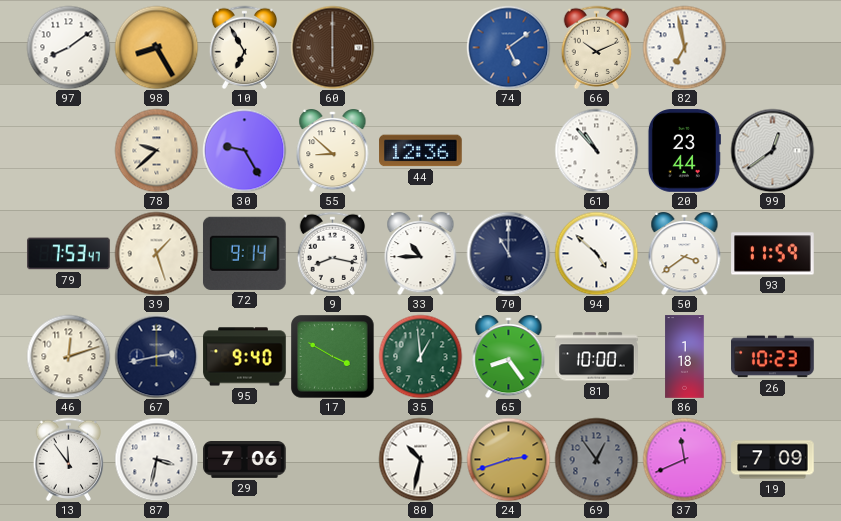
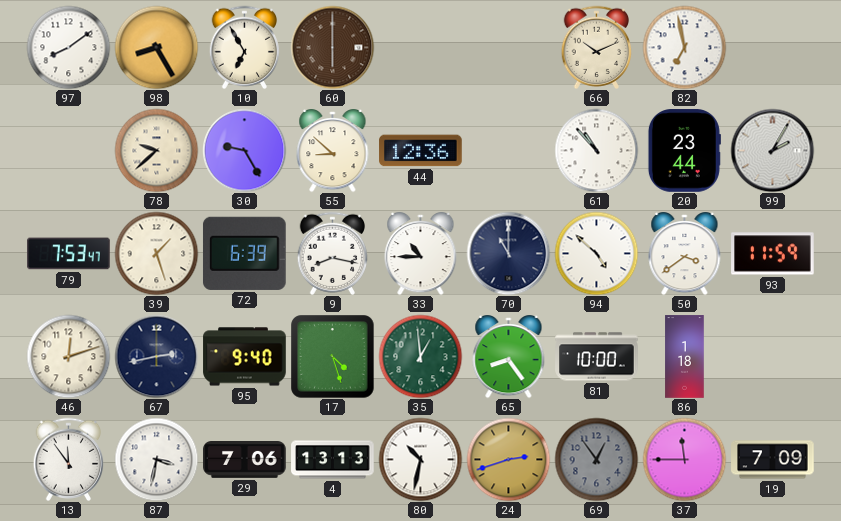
74: 5:09 -> none (508, 47)
99: 12:39 -> 2:05 (772, 150)
72: 9:14 -> 6:39 (244, 253)
17: 3:50 -> 4:27 (332, 356)
26: 10:23 -> none (773, 357)
4: none -> 13:13 (333, 460)
37: 11:41 -> 11:45 (684, 459)
